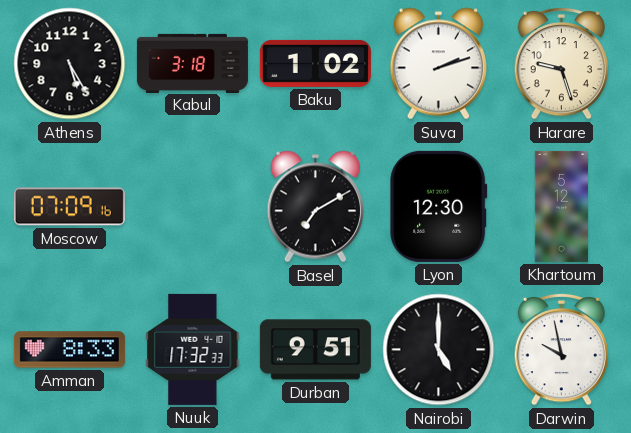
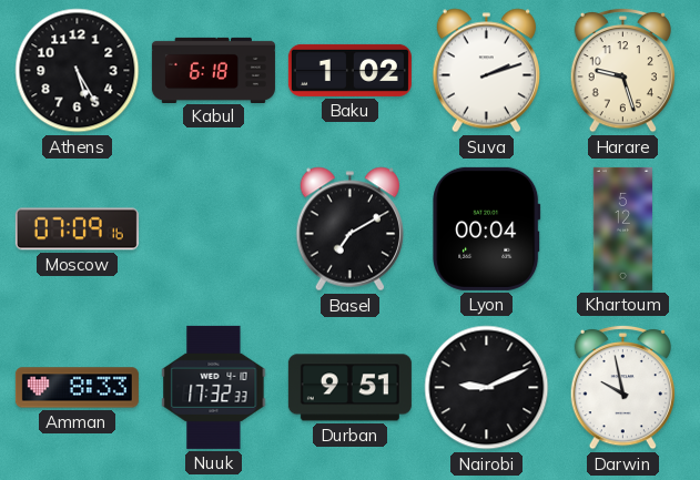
Kabul: 3:18 -> 6:18 (213, 70)
Lyon: 12:30 -> 00:04 (487, 228)
Nairobi: 5:00 -> 9:11 (487, 388)
